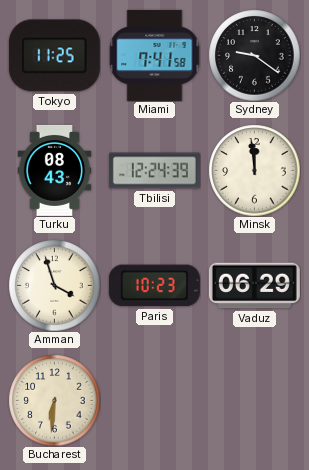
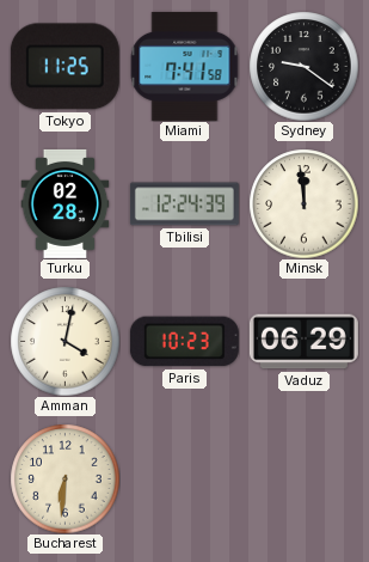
Turku: 08:43 -> 02:28 (66, 203)
Amman: 3:57 -> 4:02 (64, 341)
